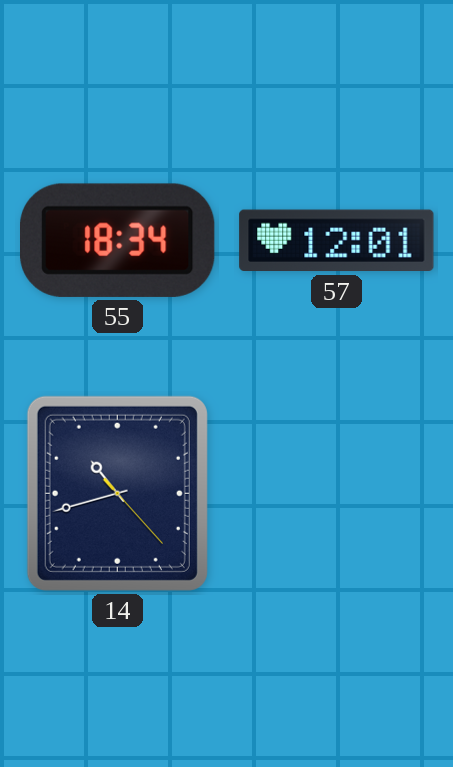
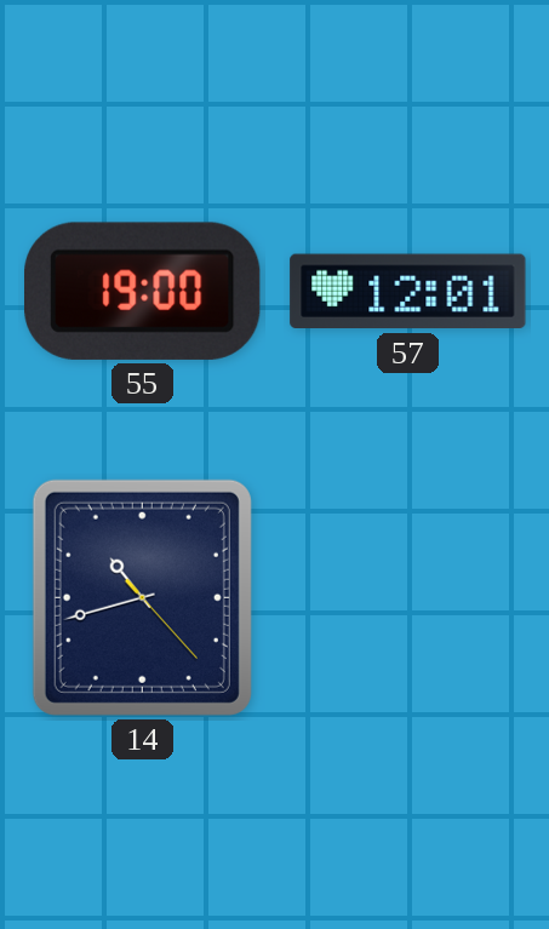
55: 18:34 -> 19:00 (143, 291)
